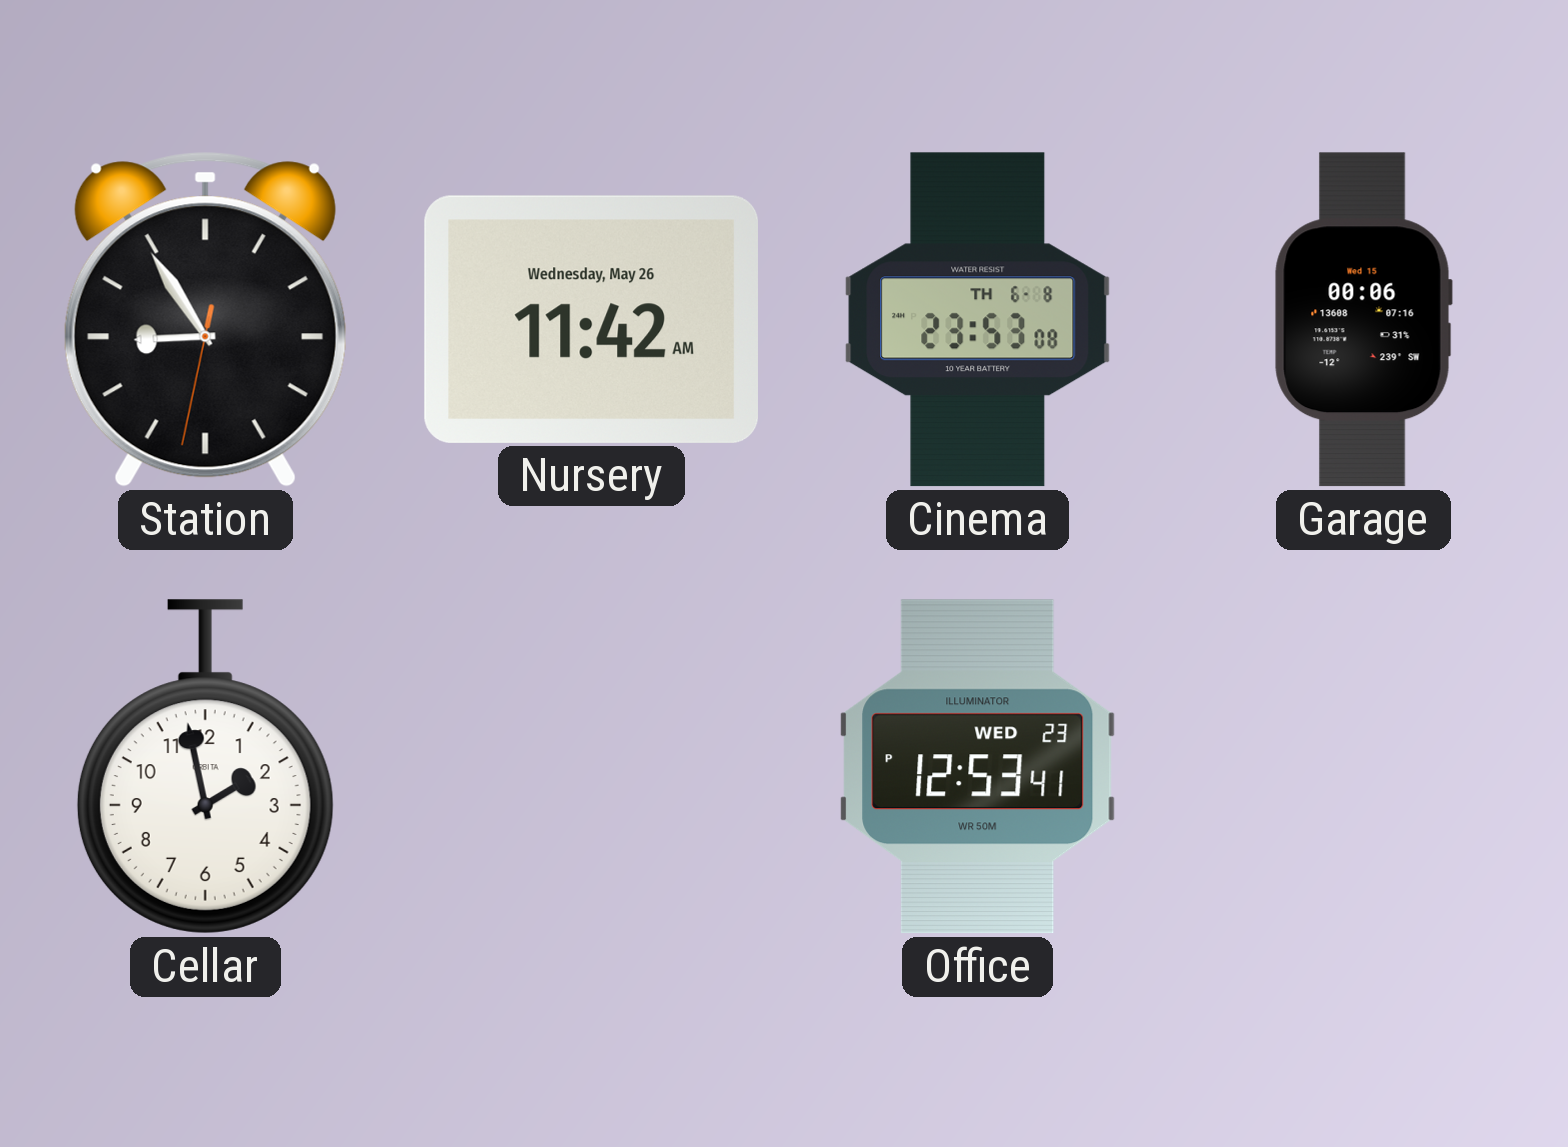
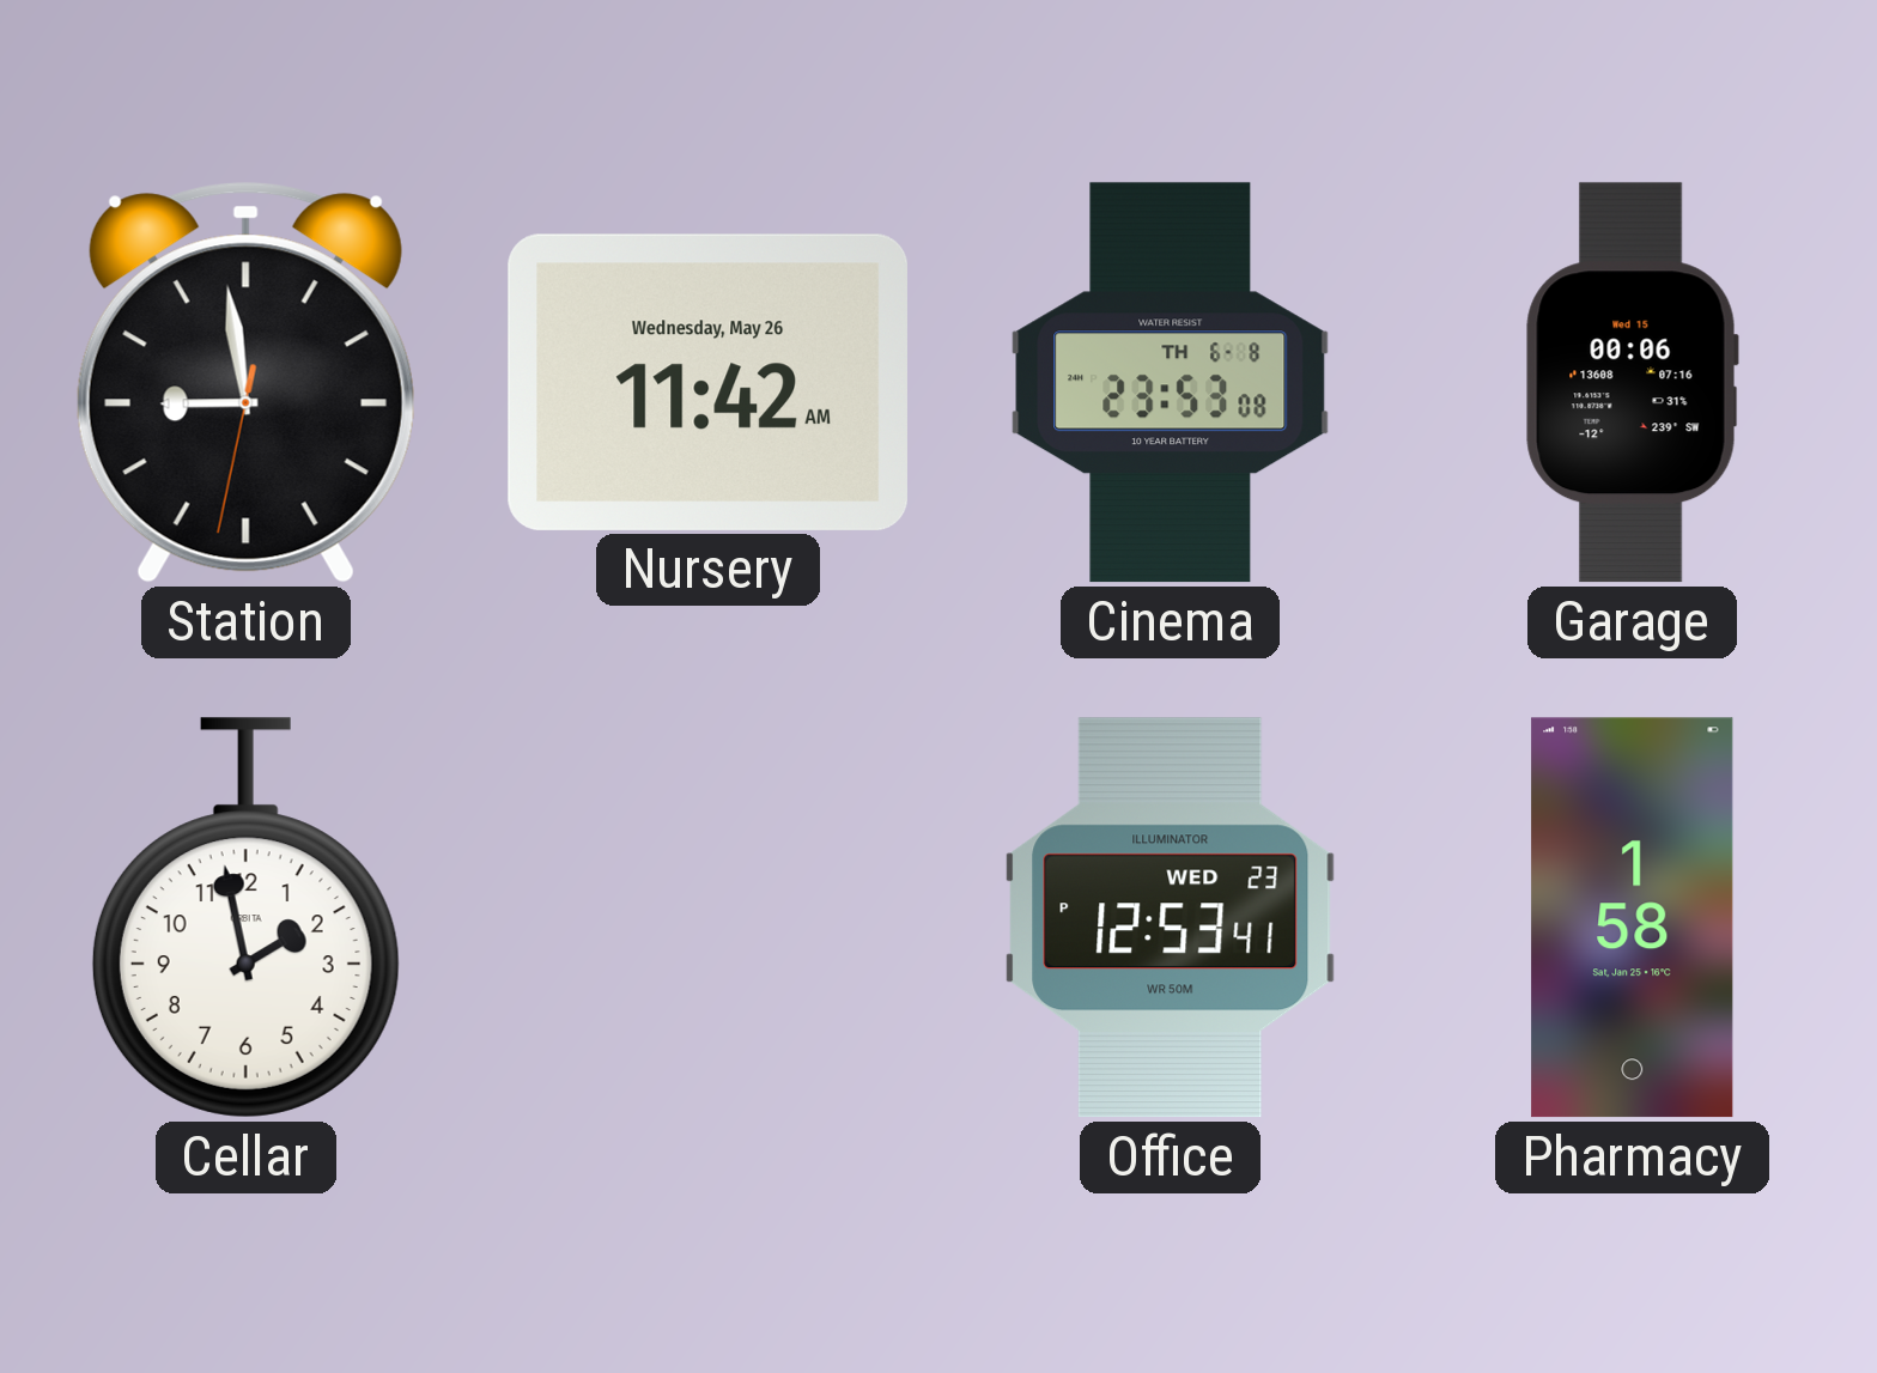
Station: 8:54 -> 8:58 (245, 382)
Pharmacy: none -> 1:58 (1633, 918)
